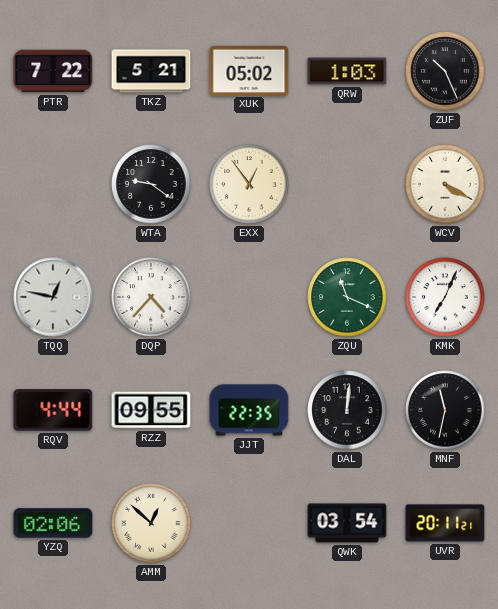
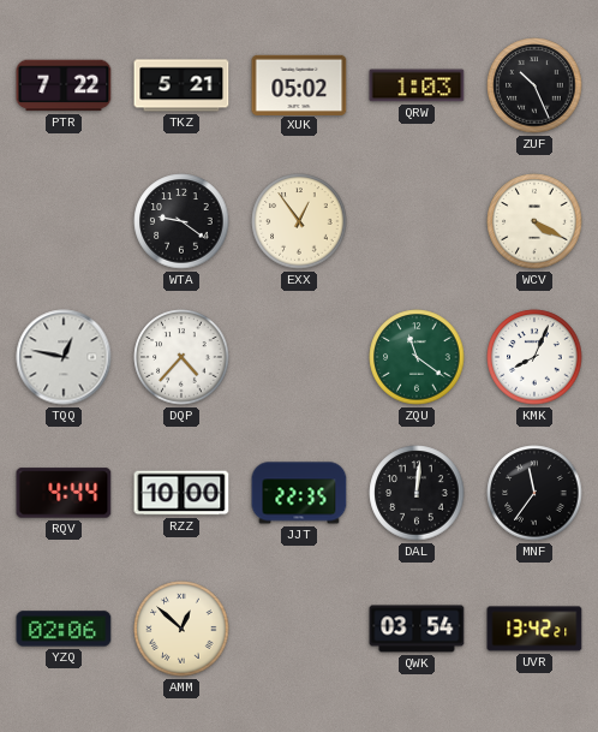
ZQU: 11:19 -> 11:21 (417, 357)
KMK: 7:04 -> 8:04 (534, 357)
RZZ: 09:55 -> 10:00 (181, 493)
MNF: 11:32 -> 11:36 (534, 493)
UVR: 20:11 -> 13:42 (534, 629)
